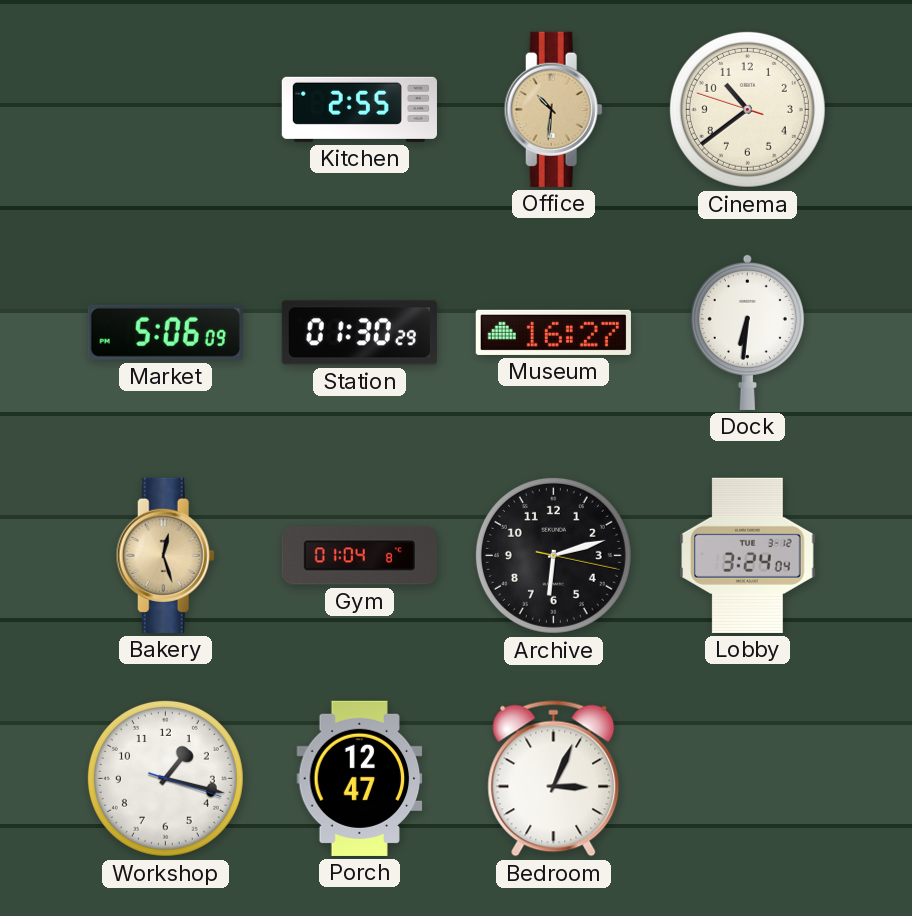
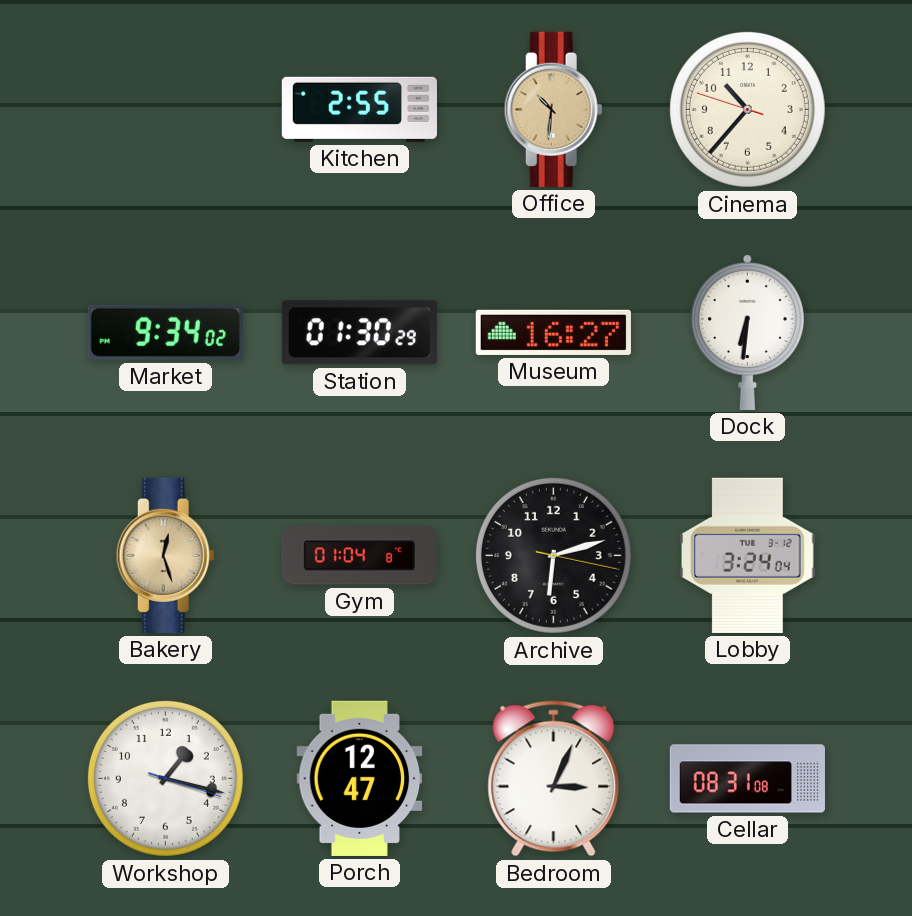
Cinema: 10:38 -> 10:36 (747, 109)
Market: 5:06 -> 9:34 (165, 332)
Cellar: none -> 08:31 (747, 779)
